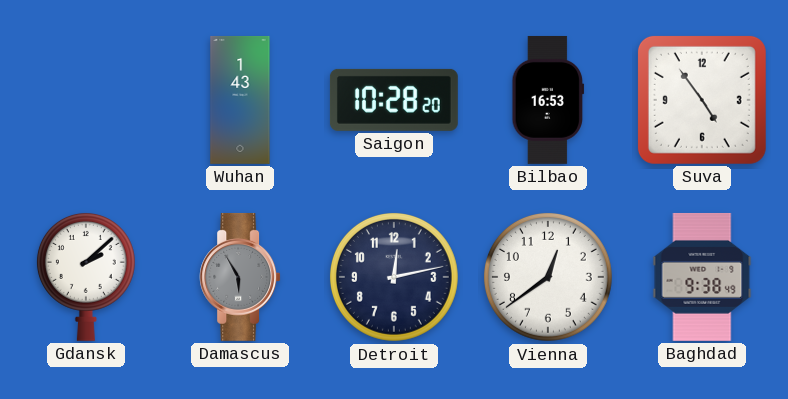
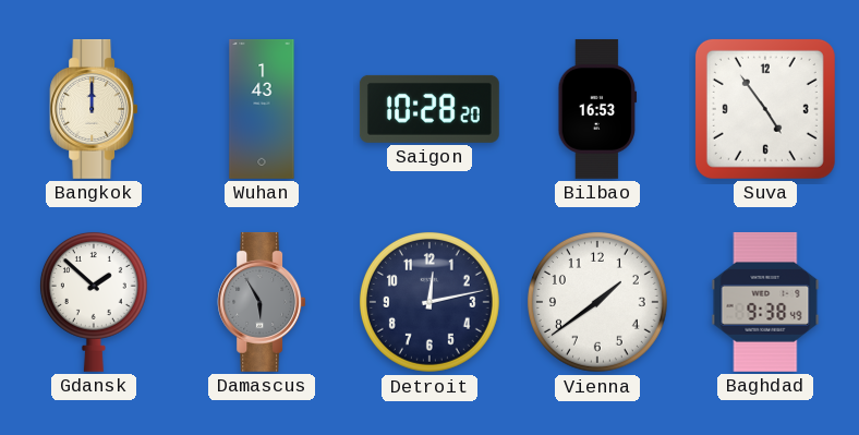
Bangkok: none -> 12:00 (94, 109)
Gdansk: 2:08 -> 1:52 (94, 301)
Vienna: 12:39 -> 1:39 (597, 302)
